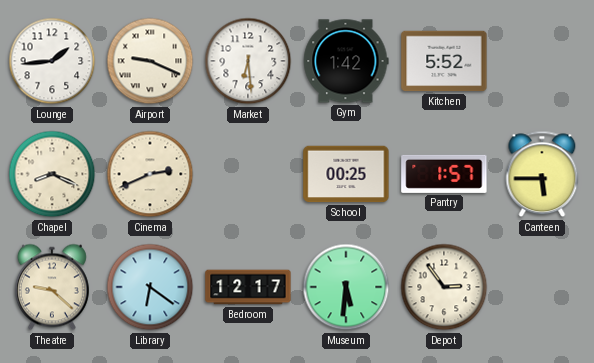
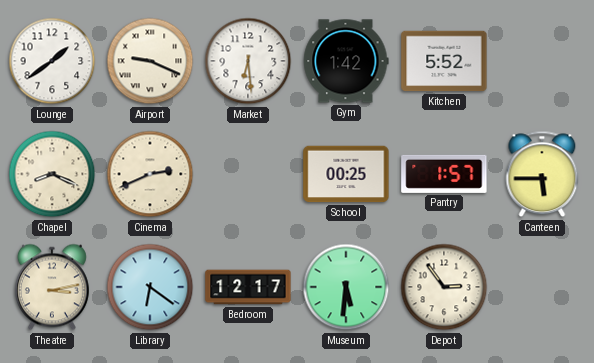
Lounge: 1:44 -> 1:39 (52, 61)
Theatre: 9:22 -> 3:13 (52, 287)
